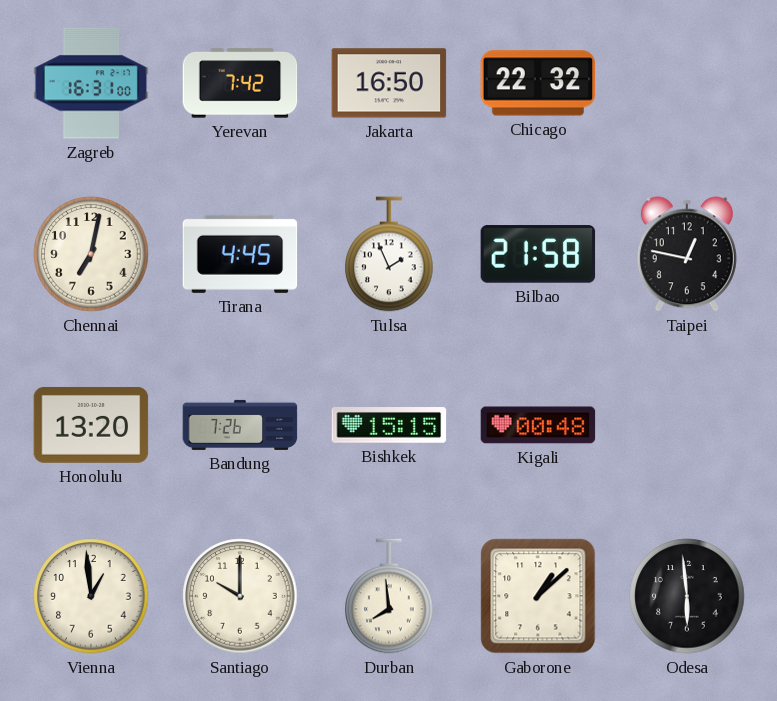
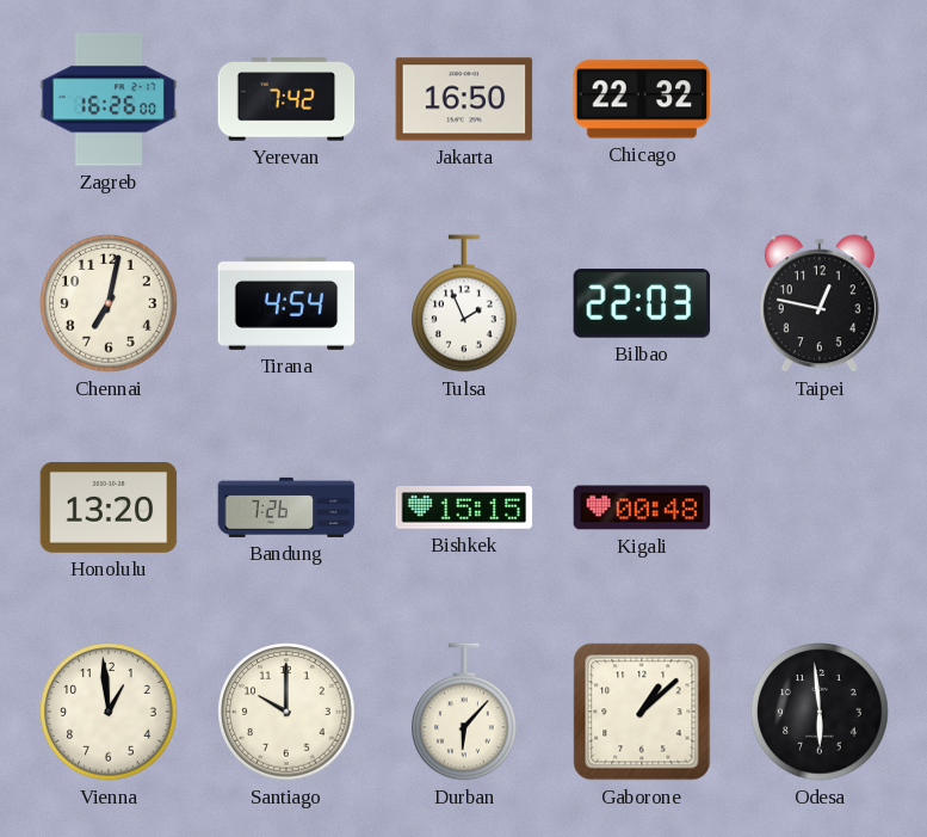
Zagreb: 16:31 -> 16:26 (109, 99)
Tirana: 4:45 -> 4:54 (286, 303)
Bilbao: 21:58 -> 22:03 (642, 303)
Durban: 7:59 -> 6:07 (464, 712)
